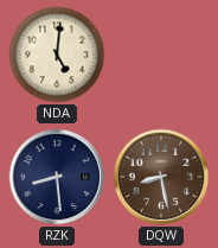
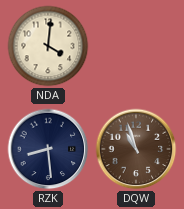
NDA: 5:01 -> 4:01 (48, 46)
DQW: 8:28 -> 10:57 (136, 149)
